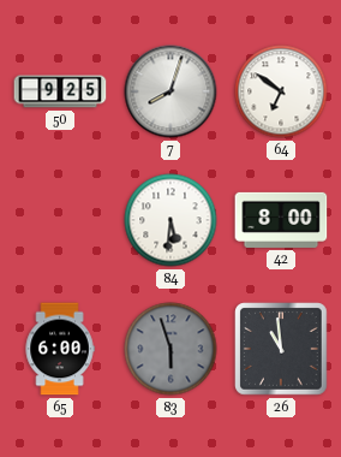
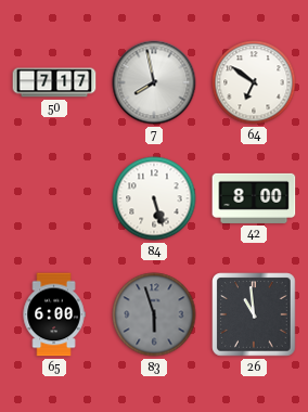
50: 9:25 -> 7:17 (54, 82)
7: 8:03 -> 7:58 (154, 82)
84: 5:31 -> 5:27 (154, 198)
